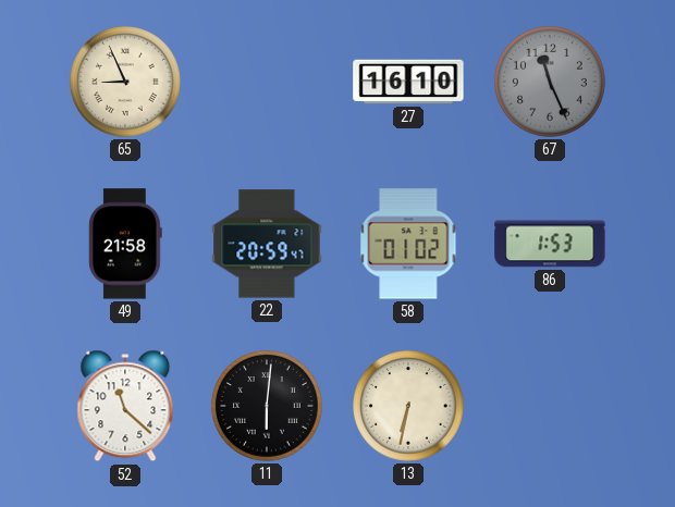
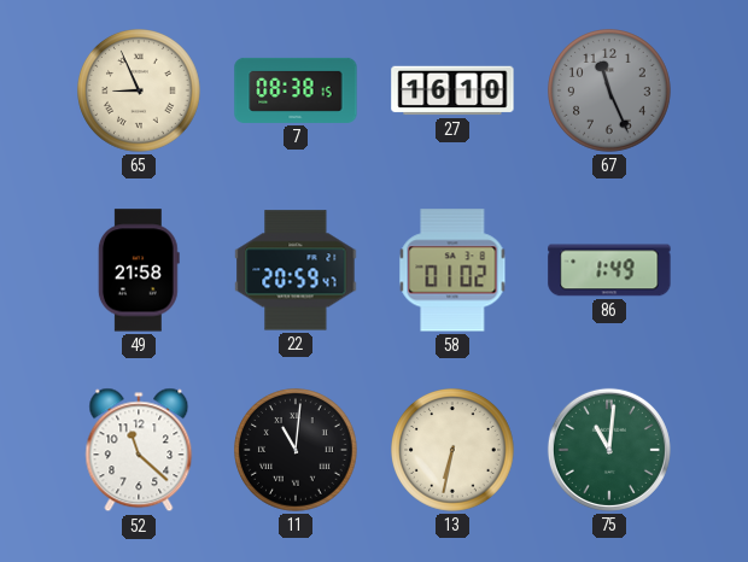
7: none -> 08:38 (296, 90)
86: 1:53 -> 1:49 (609, 270)
11: 6:01 -> 11:01 (296, 450)
75: none -> 11:01 (609, 450)
